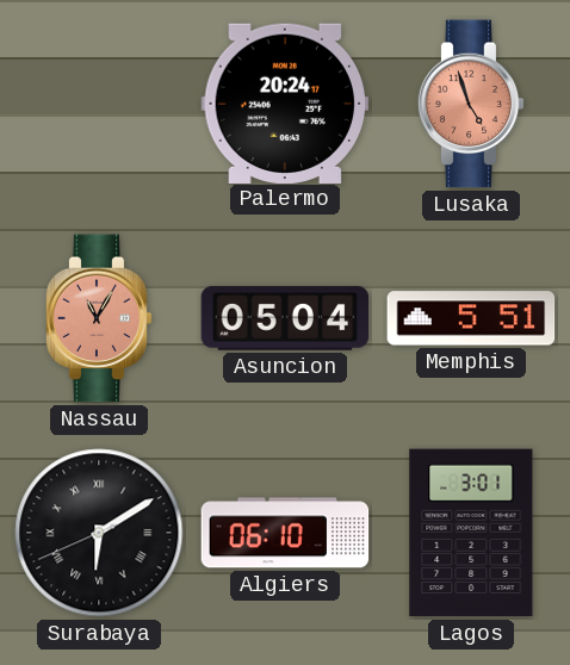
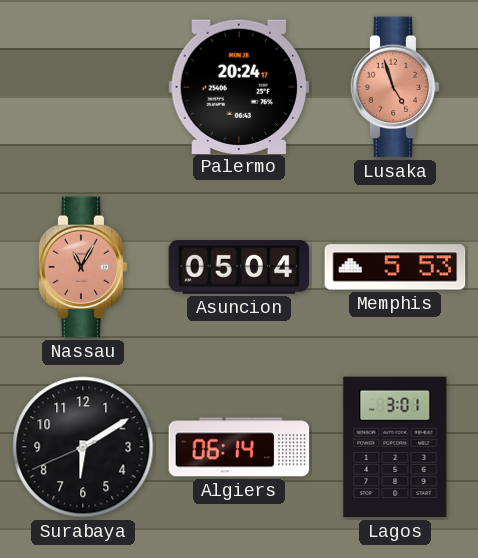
Memphis: 5:51 -> 5:53 (395, 267)
Surabaya numerals: Roman -> Arabic (83, 447)
Algiers: 06:10 -> 06:14 (239, 447)
